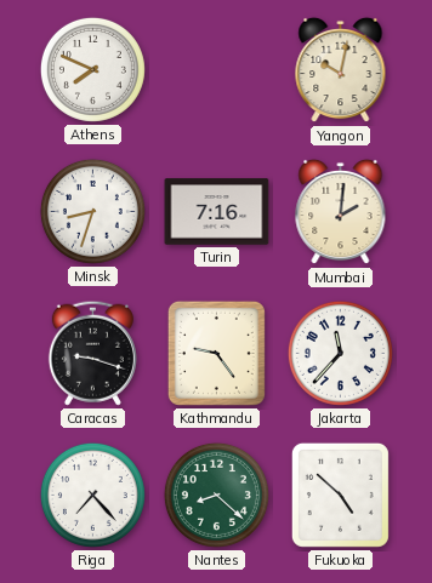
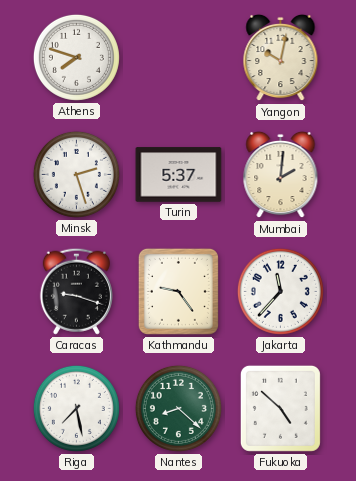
Athens: 7:49 -> 7:48 (76, 57)
Minsk: 8:33 -> 2:27 (76, 174)
Turin: 7:16 -> 5:37 (179, 175)
Riga: 7:23 -> 7:28 (76, 408)
